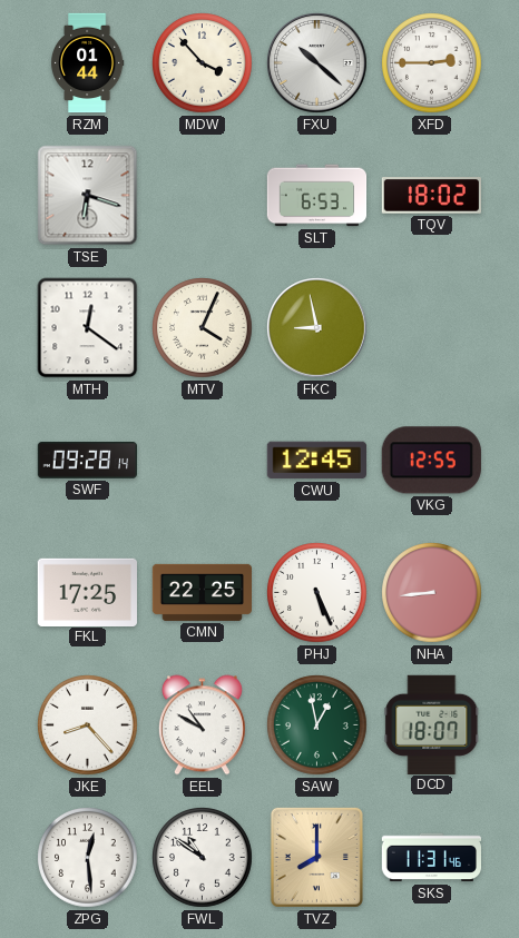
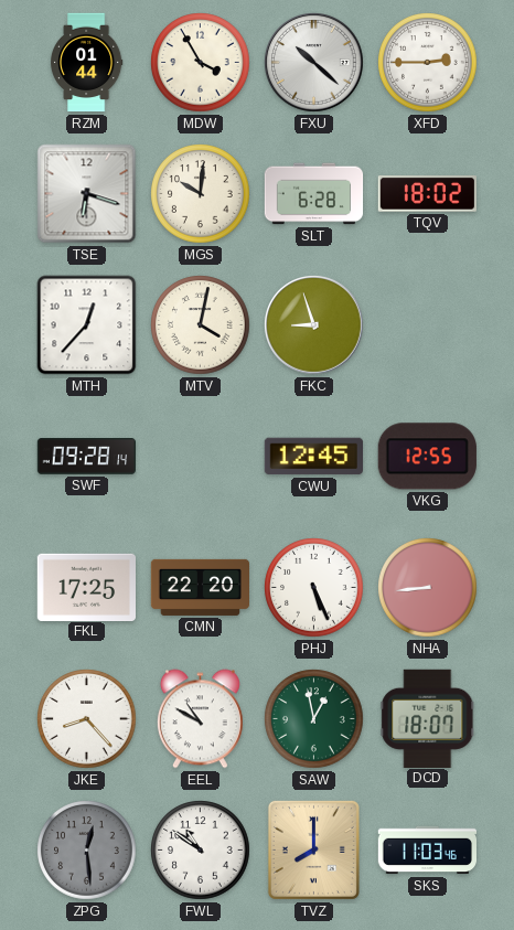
MDW: 3:53 -> 3:55 (201, 63)
MGS: none -> 10:01 (201, 194)
SLT: 6:53 -> 6:28 (314, 194)
MTH: 12:21 -> 12:37 (87, 325)
MTV: 4:04 -> 4:02 (201, 325)
FKC: 8:58 -> 8:57 (314, 325)
CMN: 22:25 -> 22:20 (200, 587)
ZPG dial: white -> grey (87, 851)
SKS: 11:31 -> 11:03 (427, 851)
